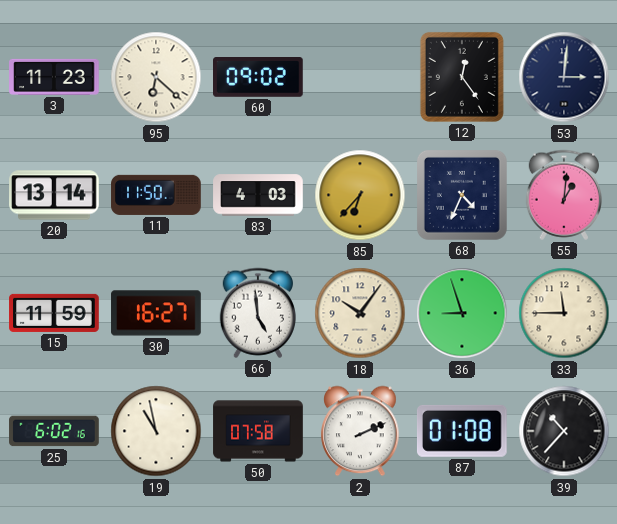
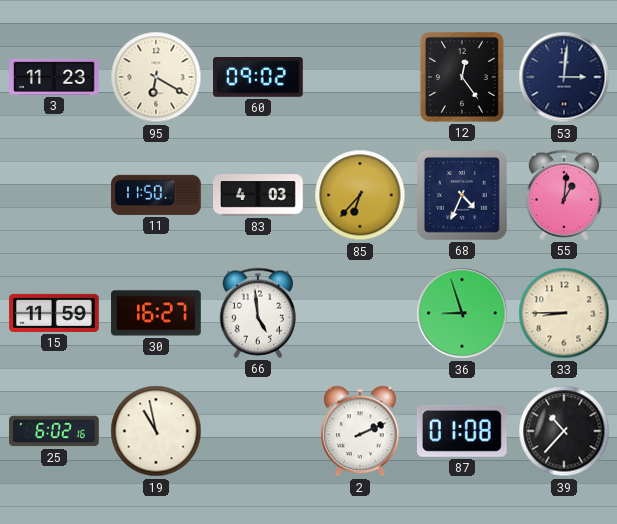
95: 6:22 -> 6:20 (156, 77)
20: 13:14 -> none (54, 195)
18: 10:06 -> none (360, 313)
33: 11:45 -> 8:45 (564, 313)
50: 07:58 -> none (258, 431)
